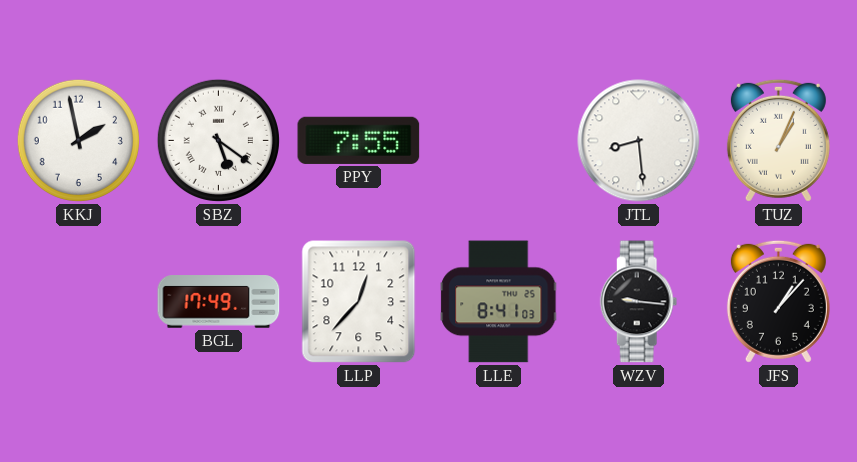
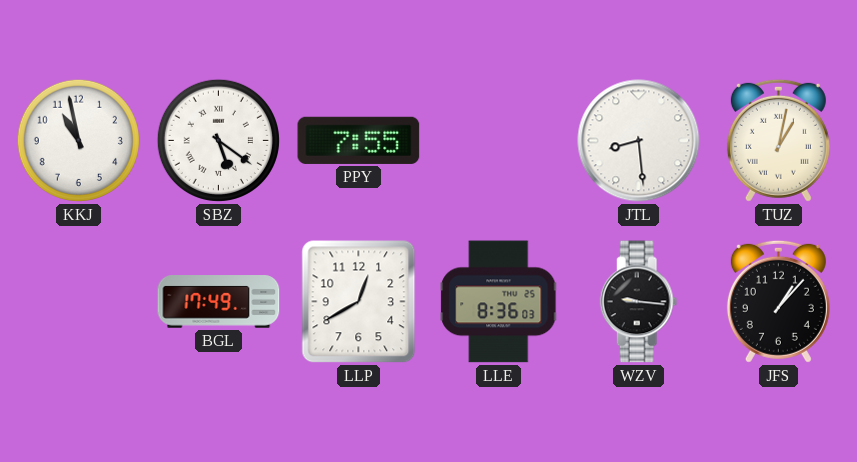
KKJ: 1:58 -> 10:58 (78, 140)
TUZ: 1:04 -> 1:02 (778, 140)
LLP: 12:37 -> 12:40 (359, 302)
LLE: 8:41 -> 8:36 (499, 302)
